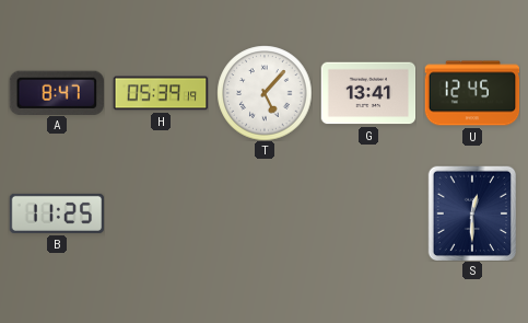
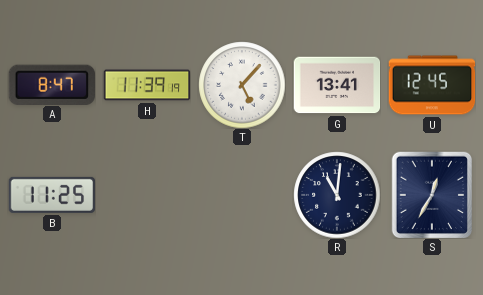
H: 05:39 -> 11:39 (147, 85)
R: none -> 11:01 (337, 195)
S: 12:30 -> 12:35 (431, 195)
